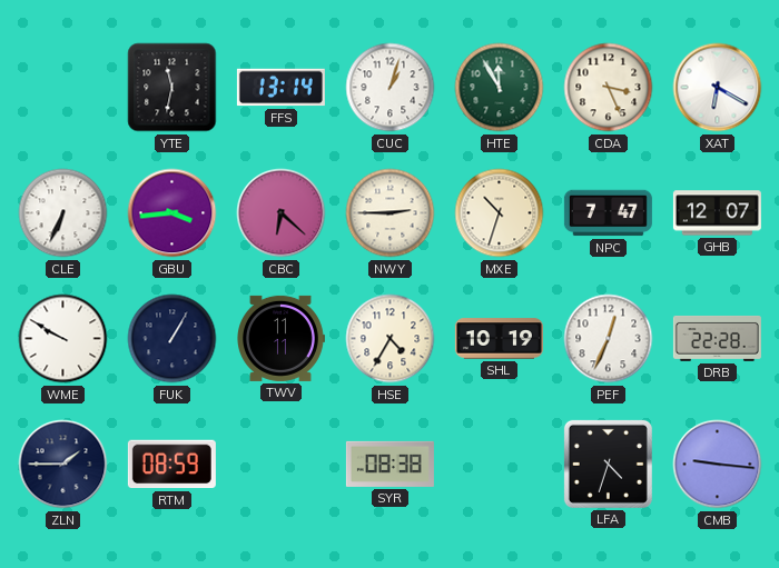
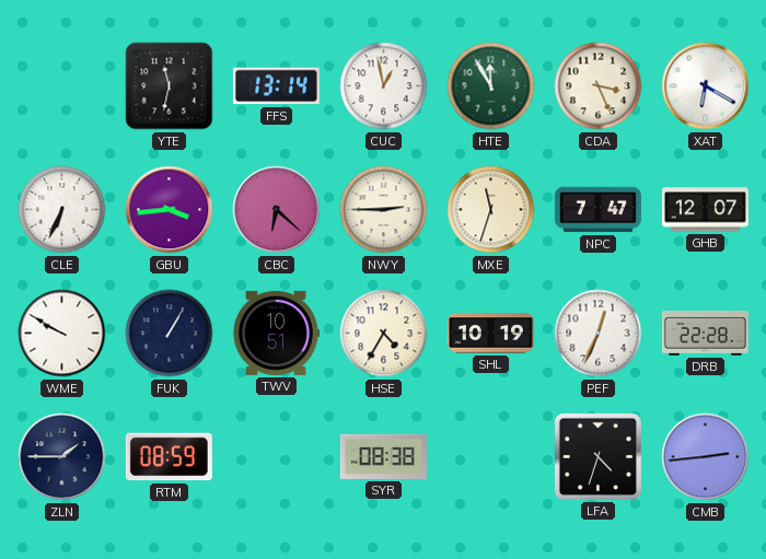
CUC: 1:03 -> 12:58 (384, 86)
MXE: 10:33 -> 11:33 (491, 210)
TWV: 11:11 -> 10:51 (277, 333)
CMB: 9:16 -> 2:44 (706, 457)
